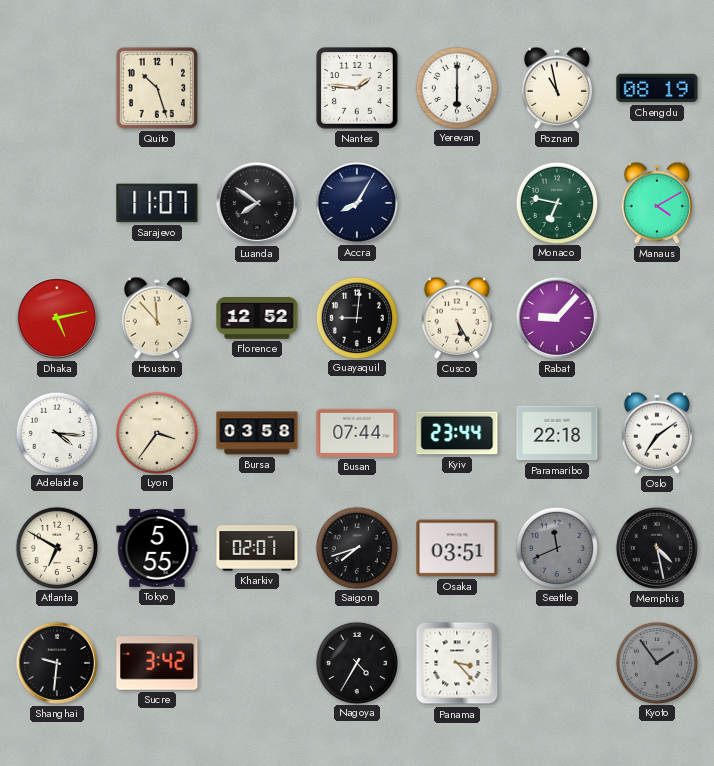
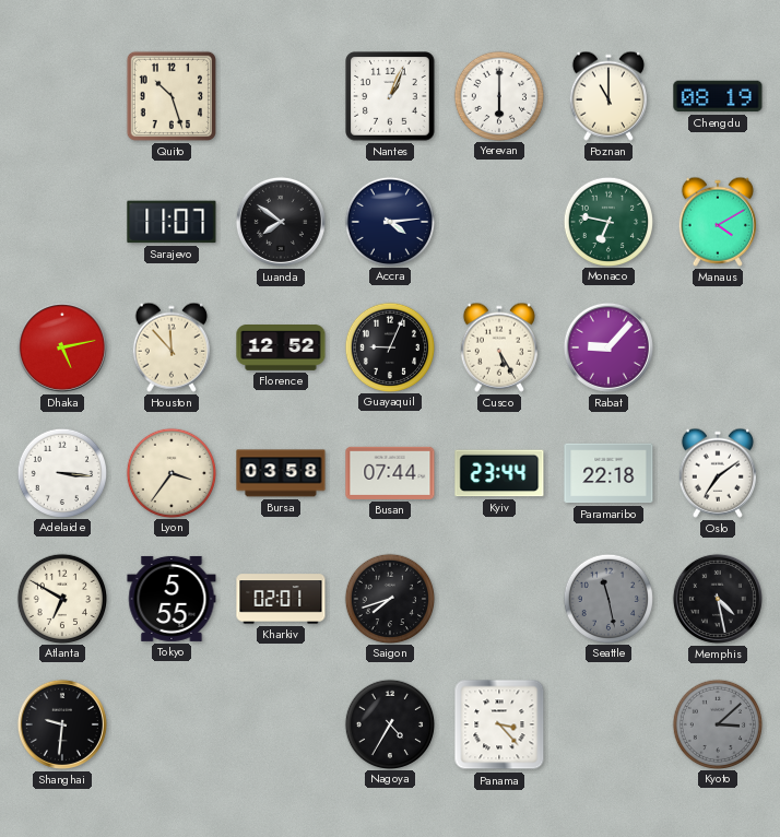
Nantes: 1:46 -> 1:04 (390, 96)
Poznan: 10:58 -> 11:00 (608, 96)
Accra: 8:05 -> 4:14 (389, 221)
Guayaquil: 9:01 -> 9:04 (389, 346)
Adelaide: 4:16 -> 3:16 (61, 472)
Osaka: 03:51 -> none (457, 548)
Seattle: 11:41 -> 11:28 (607, 598)
Sucre: 3:42 -> none (157, 663)
Kyoto: 1:54 -> 3:08 (717, 723)
